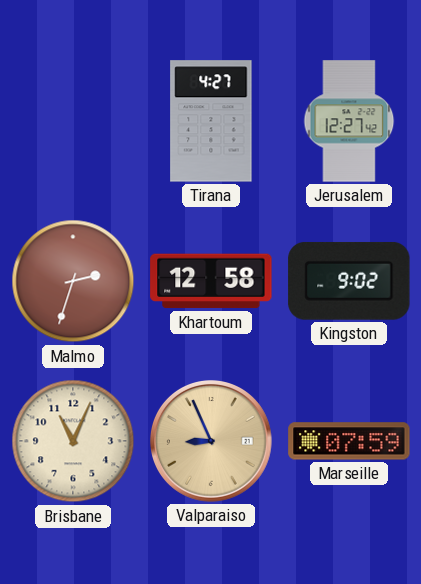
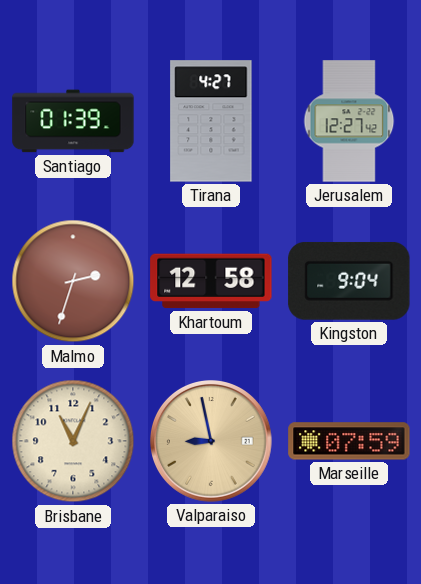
Santiago: none -> 01:39 (73, 121)
Kingston: 9:02 -> 9:04 (349, 281)
Valparaiso: 8:56 -> 8:58 (212, 442)
